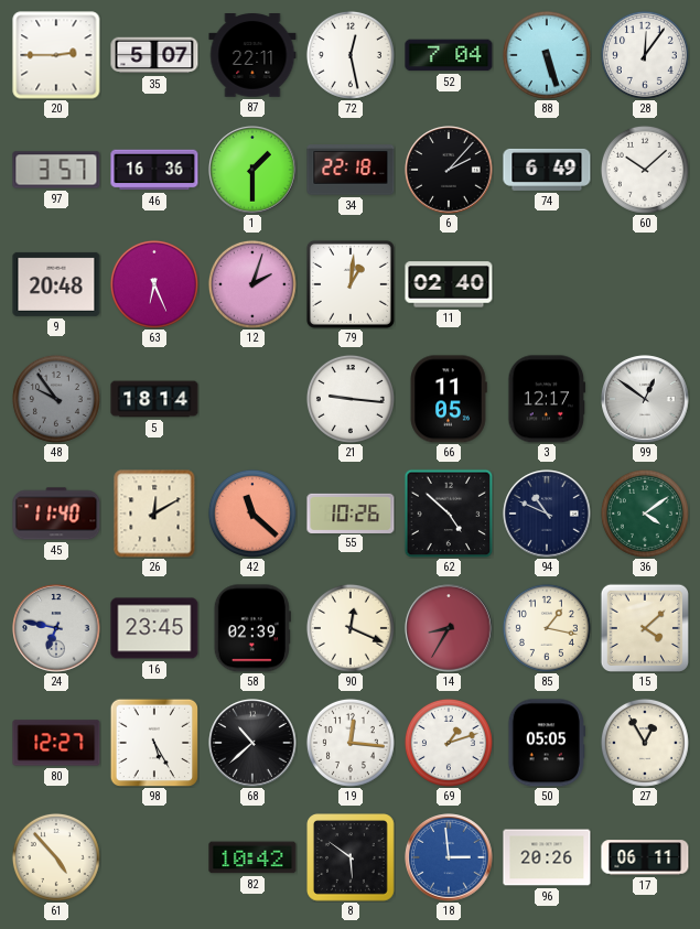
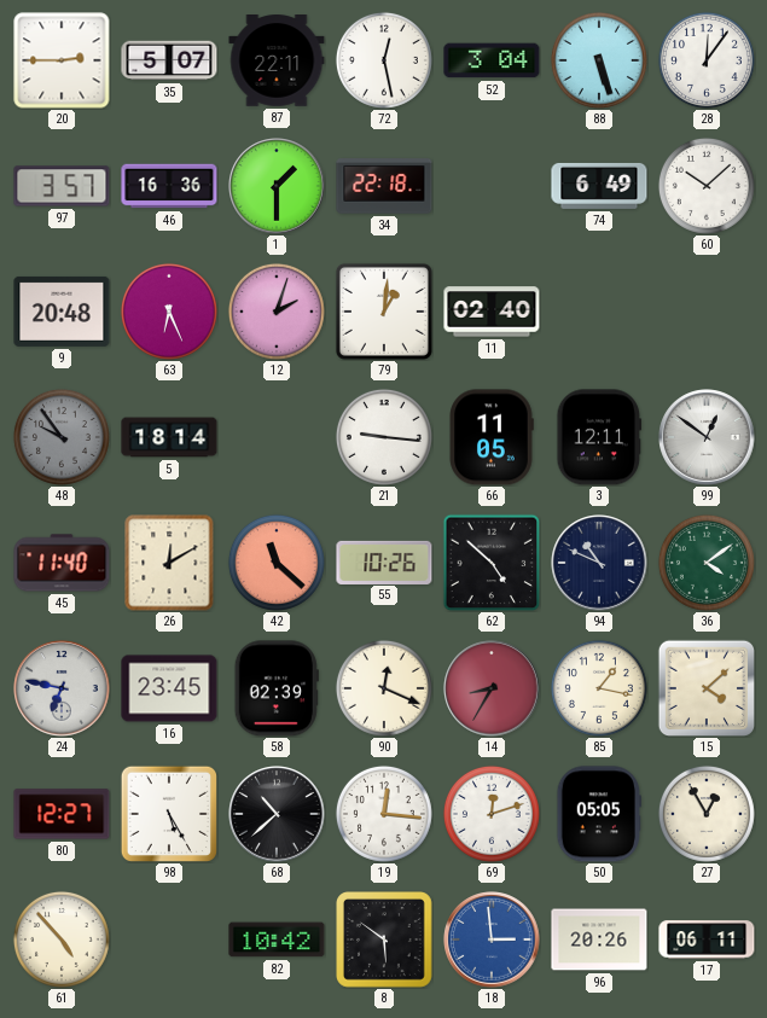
52: 7:04 -> 3:04 (492, 60)
6: 2:07 -> none (449, 170)
3: 12:17 -> 12:11 (599, 437)
69: 1:12 -> 12:12 (492, 814)
